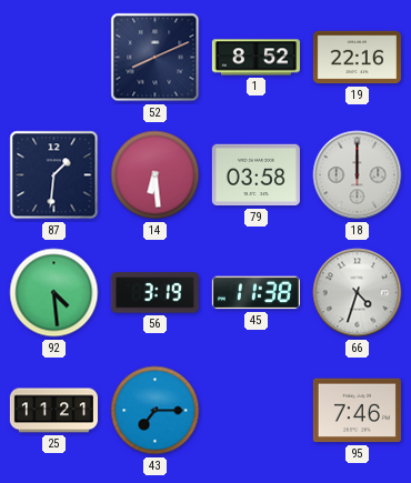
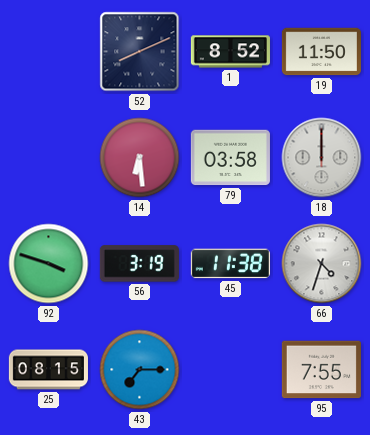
19: 22:16 -> 11:50 (321, 52)
87: 1:31 -> none (54, 175)
92: 4:29 -> 3:48 (49, 264)
25: 11:21 -> 08:15 (48, 370)
95: 7:46 -> 7:55 (321, 370)
